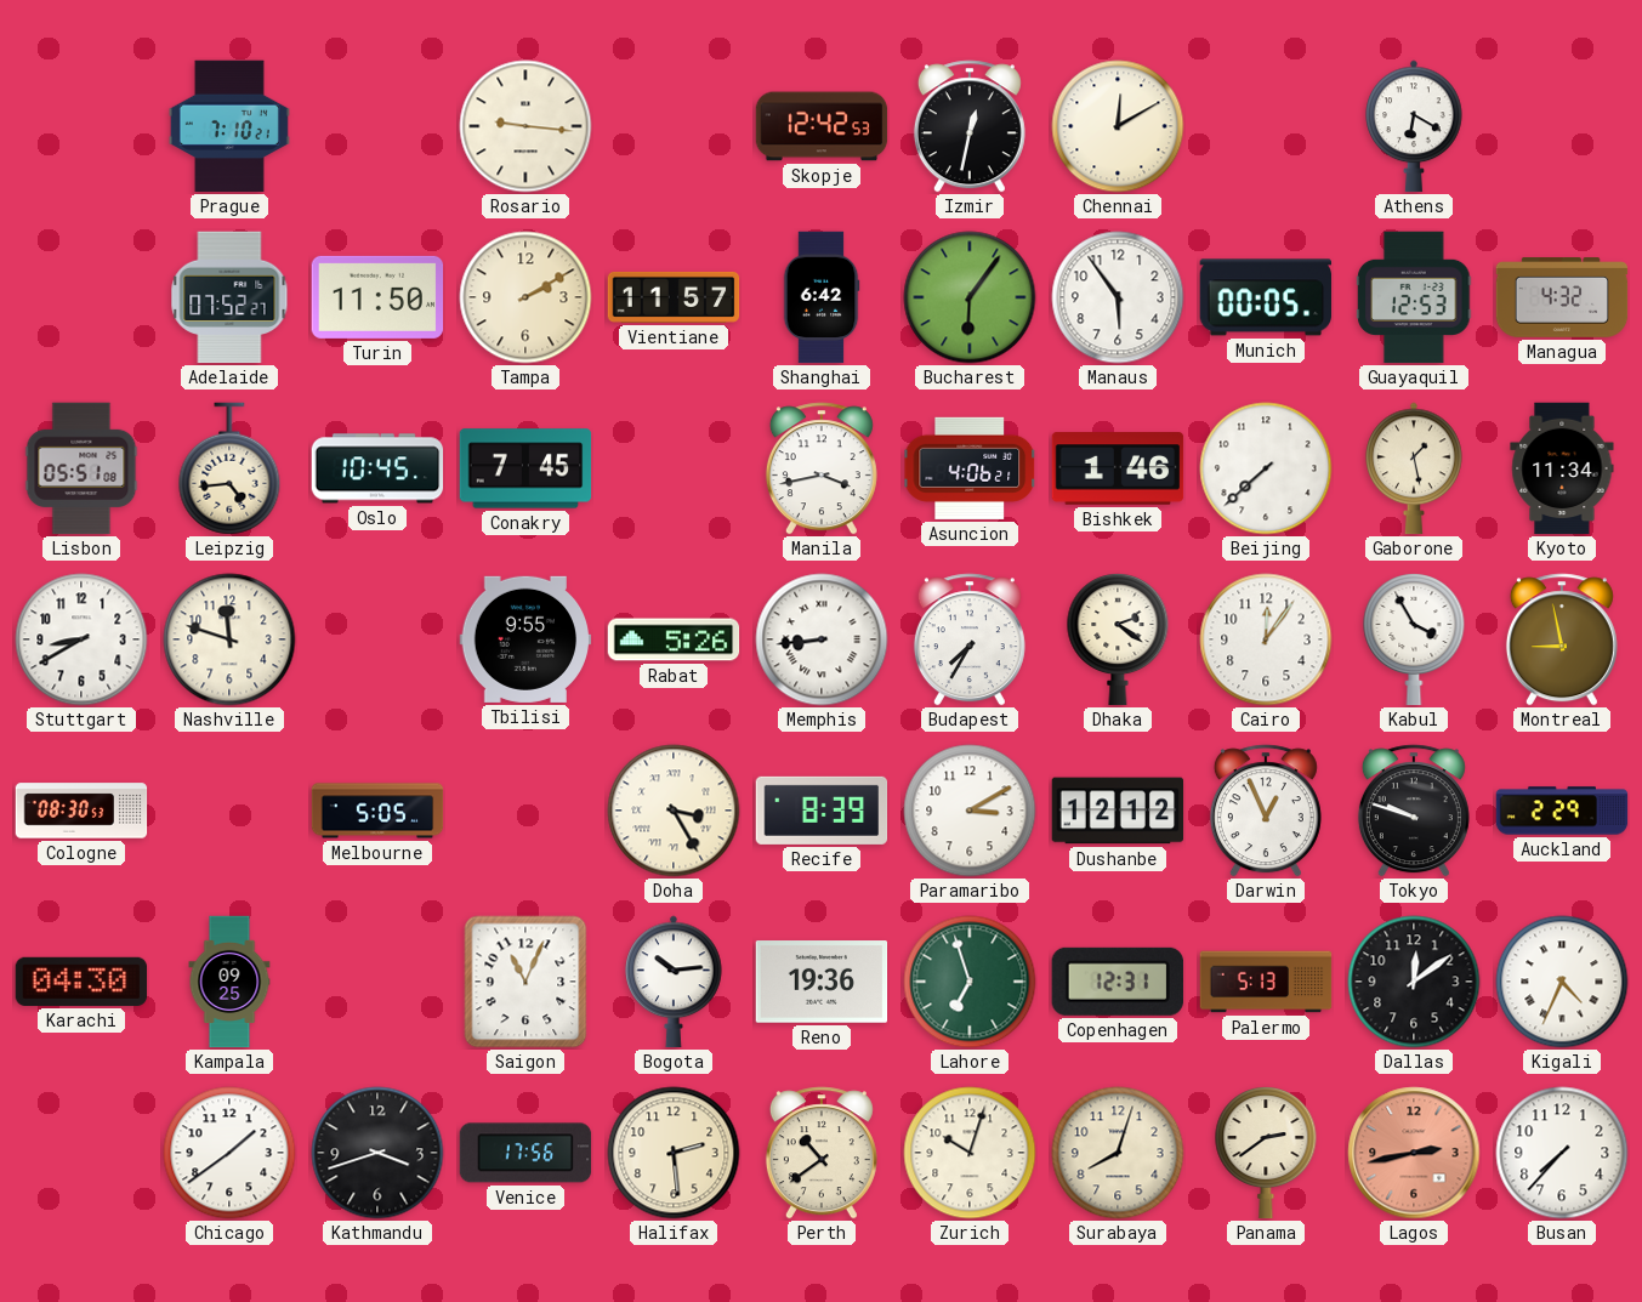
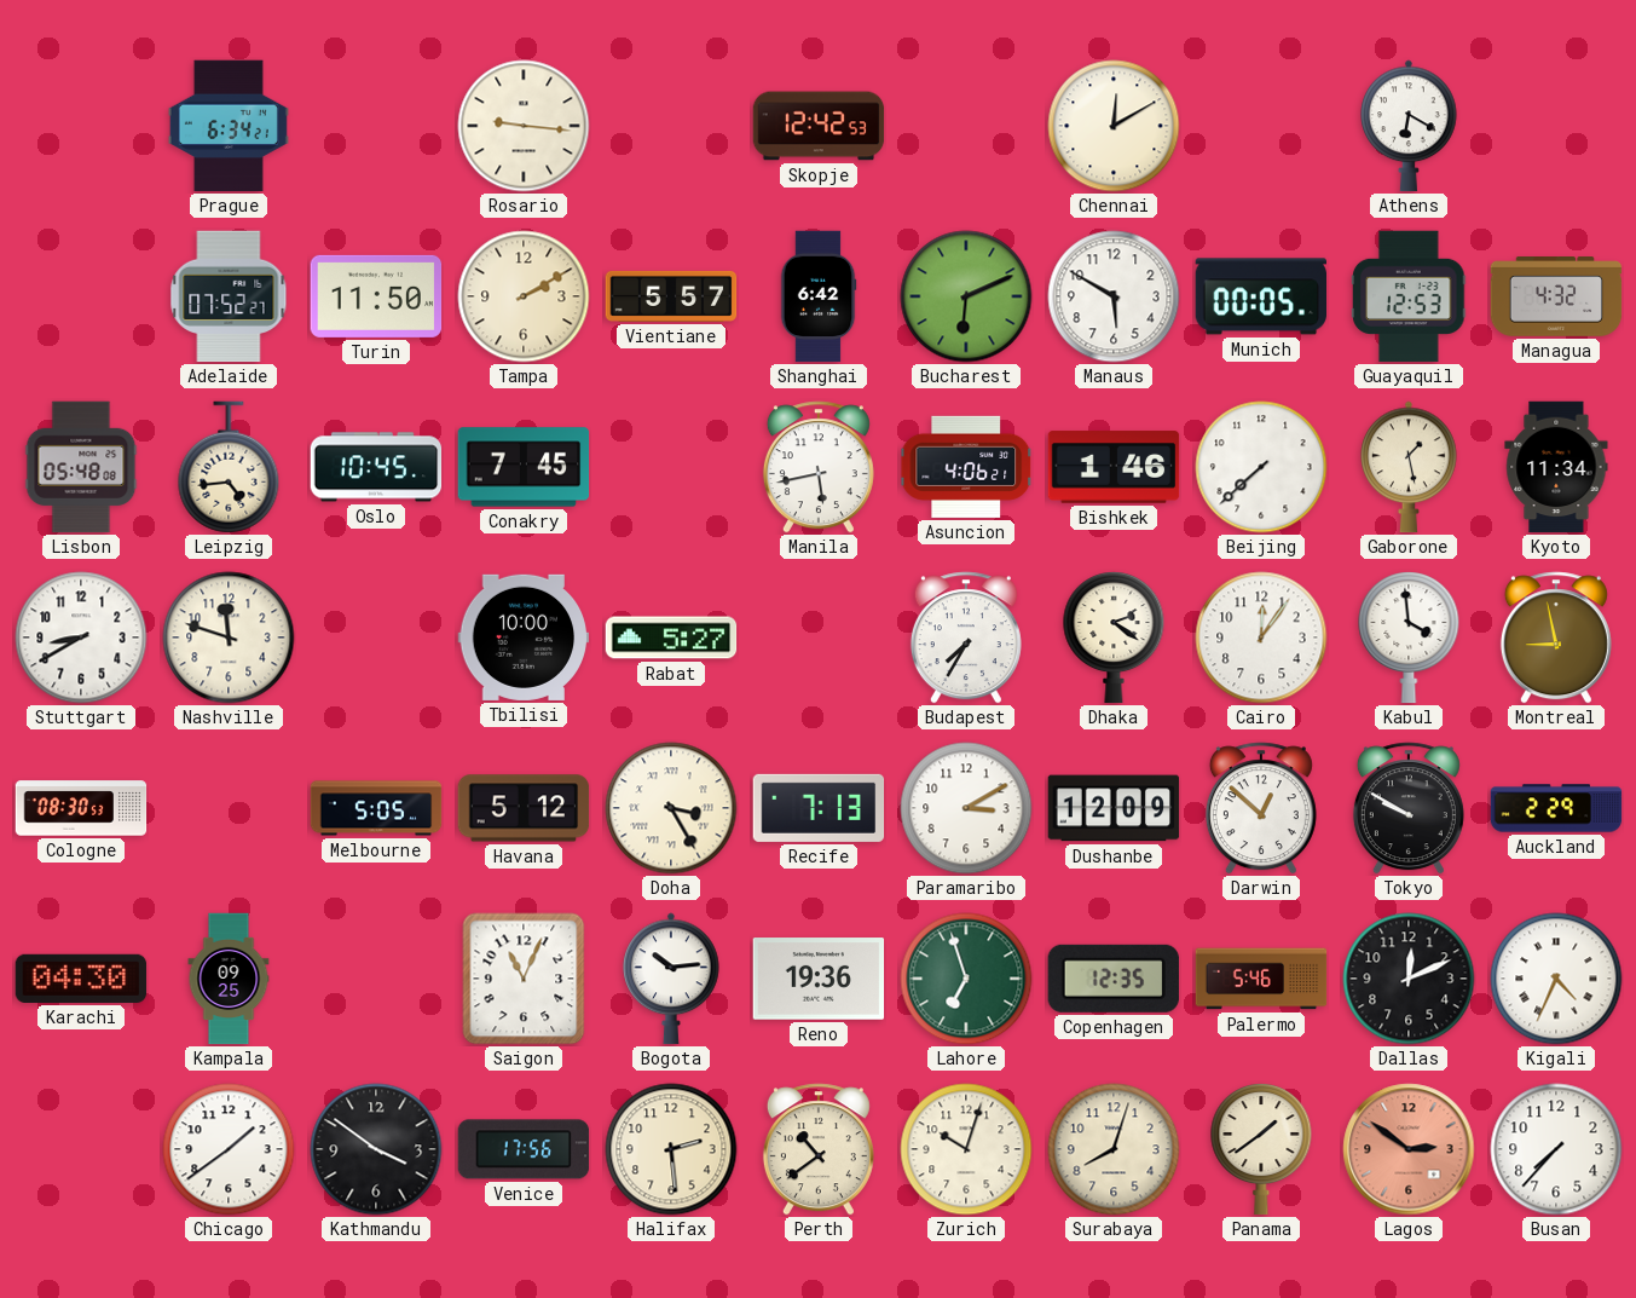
Prague: 7:10 -> 6:34 (229, 126)
Izmir: 12:32 -> none (970, 126)
Vientiane: 11:57 -> 5:57 (671, 296)
Bucharest: 6:06 -> 6:11 (966, 296)
Manaus: 5:54 -> 5:50 (1114, 296)
Lisbon: 05:51 -> 05:48 (81, 467)
Manila: 3:43 -> 5:43 (819, 467)
Tbilisi: 9:55 -> 10:00 (524, 638)
Rabat: 5:26 -> 5:27 (671, 638)
Memphis: 8:44 -> none (822, 639)
Kabul: 3:55 -> 3:59 (1409, 639)
Havana: none -> 5:12 (524, 808)
Recife: 8:39 -> 7:13 (819, 808)
Dushanbe: 12:12 -> 12:09 (1114, 808)
Darwin: 12:56 -> 12:52 (1261, 808)
Tokyo: 9:48 -> 9:50 (1409, 808)
Copenhagen: 12:31 -> 12:35 (1114, 979)
Palermo: 5:13 -> 5:46 (1261, 979)
Dallas: 12:09 -> 12:11 (1409, 979)
Kathmandu: 3:42 -> 3:51 (376, 1149)
Panama: 2:39 -> 1:39 (1261, 1150)
Lagos: 2:43 -> 2:51 (1409, 1149)
